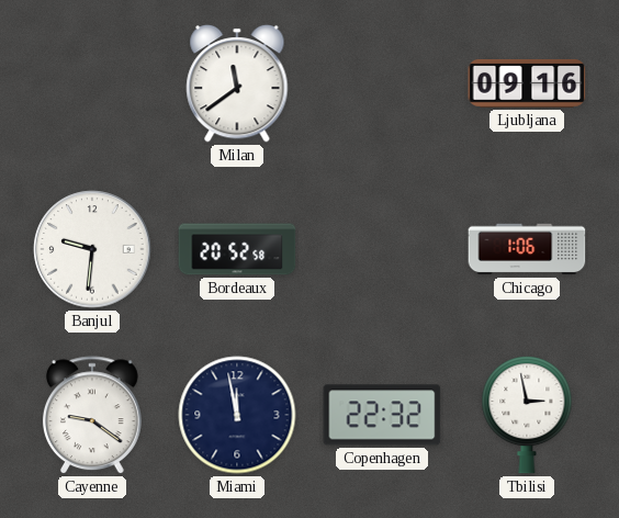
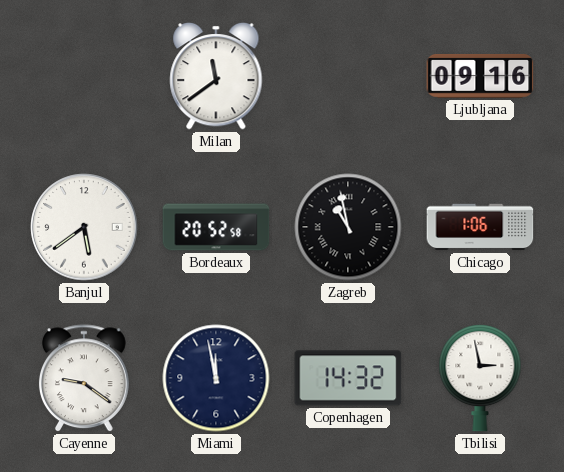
Banjul: 9:31 -> 5:39 (84, 227)
Zagreb: none -> 10:58 (348, 227)
Copenhagen: 22:32 -> 14:32 (348, 378)
